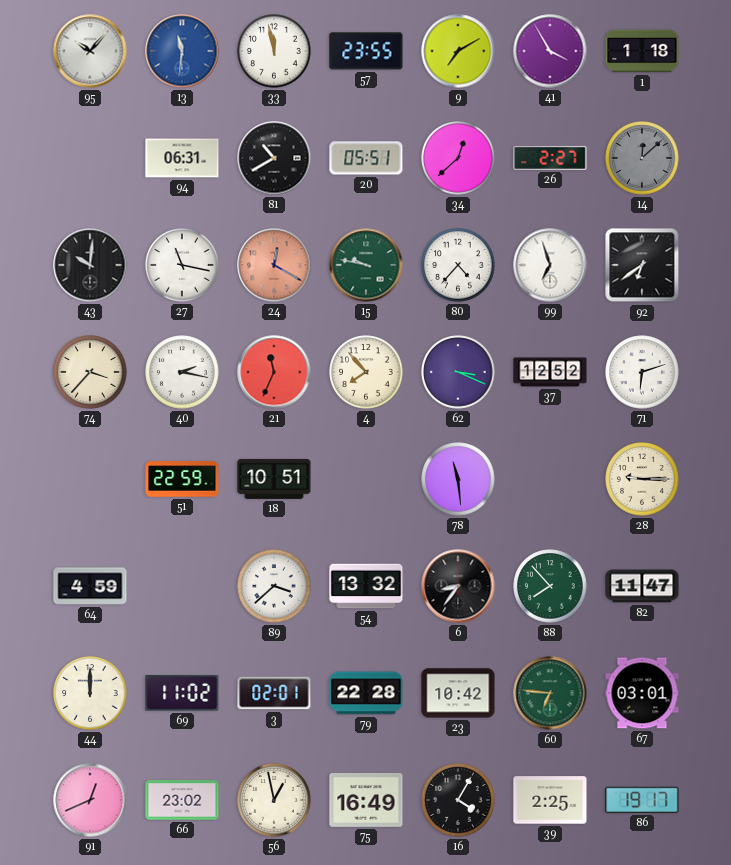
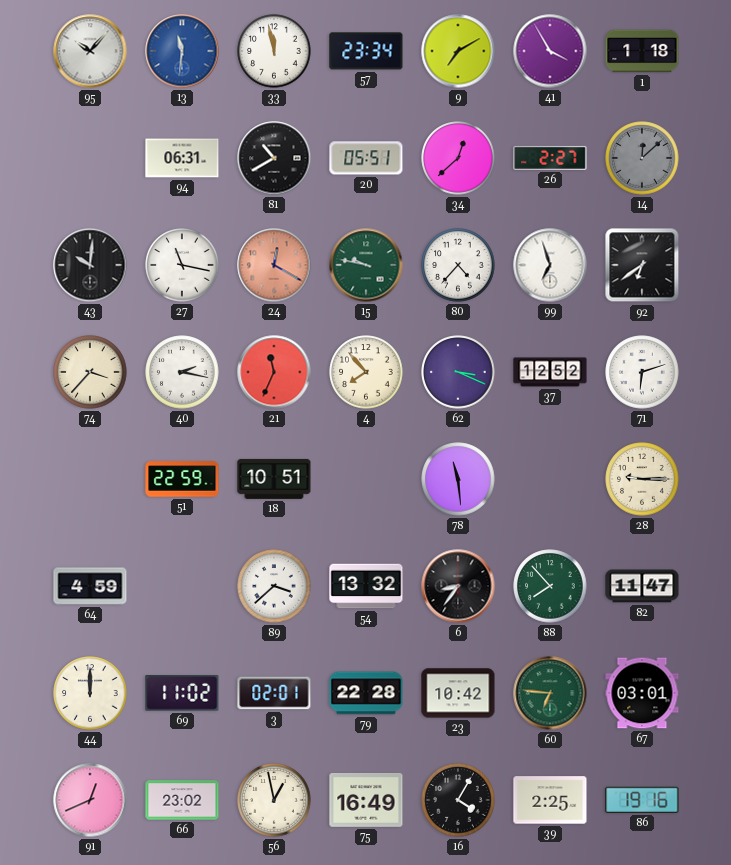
57: 23:55 -> 23:34 (366, 51)
86: 19:17 -> 19:16 (642, 800)
